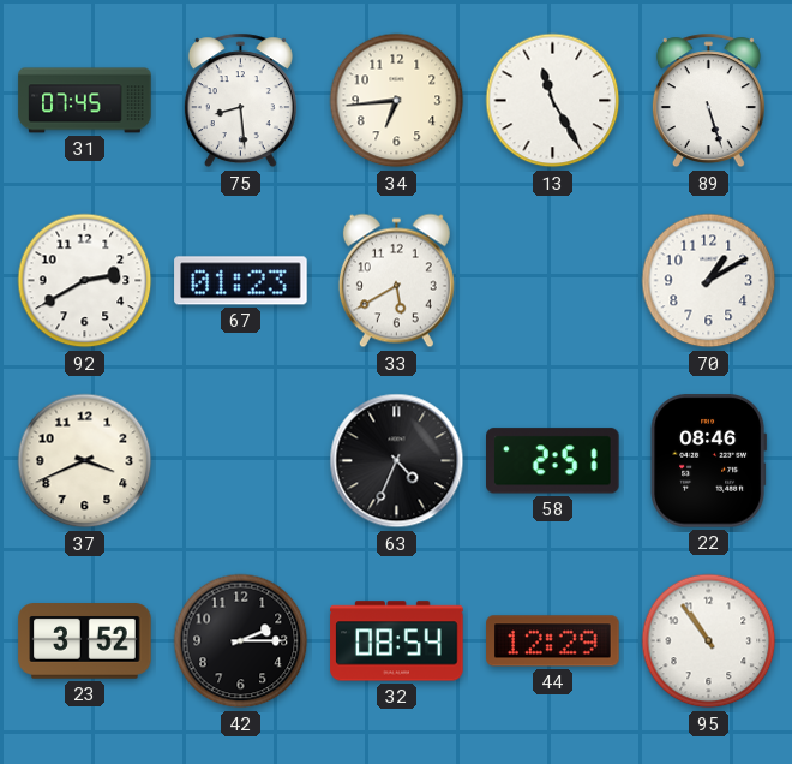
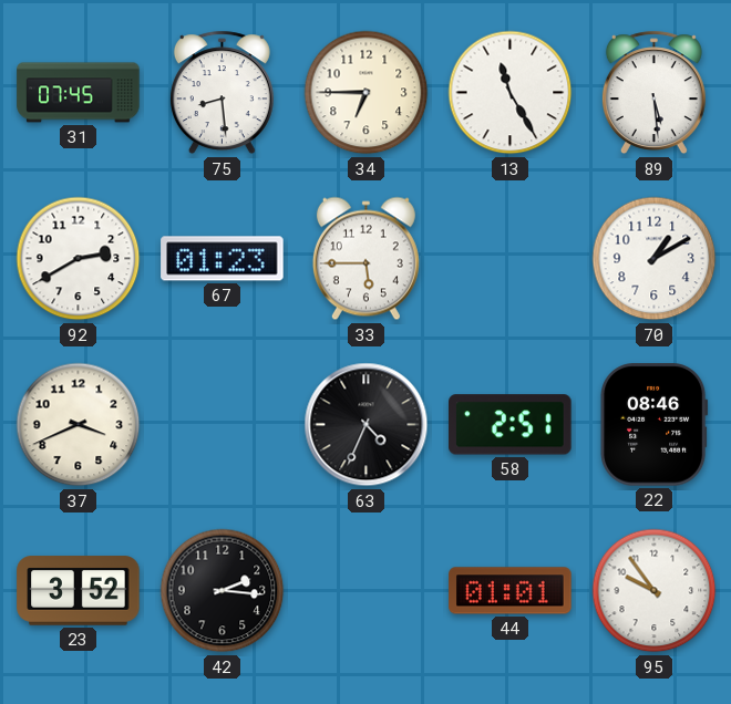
34: 6:44 -> 6:45 (367, 93)
89: 5:27 -> 5:29 (653, 93)
33: 5:40 -> 5:45 (365, 259)
42: 2:15 -> 2:16 (223, 591)
32: 08:54 -> none (397, 641)
44: 12:29 -> 01:01 (511, 591)
95: 10:54 -> 9:54 (655, 591)
